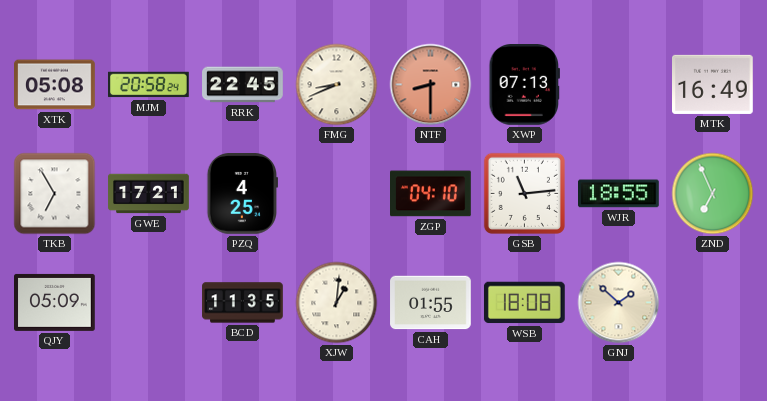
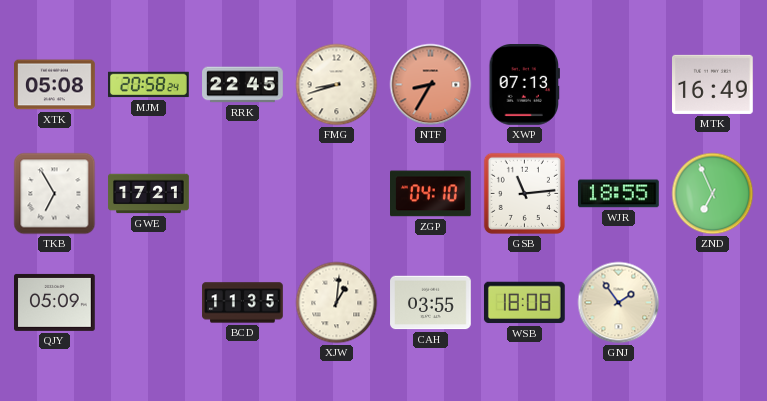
FMG: 8:41 -> 8:42 (337, 85)
NTF: 8:30 -> 8:35 (431, 85)
PZQ: 4:25 -> none (242, 194)
CAH: 01:55 -> 03:55 (431, 303)
GNJ: 1:52 -> 1:54 (619, 303)
